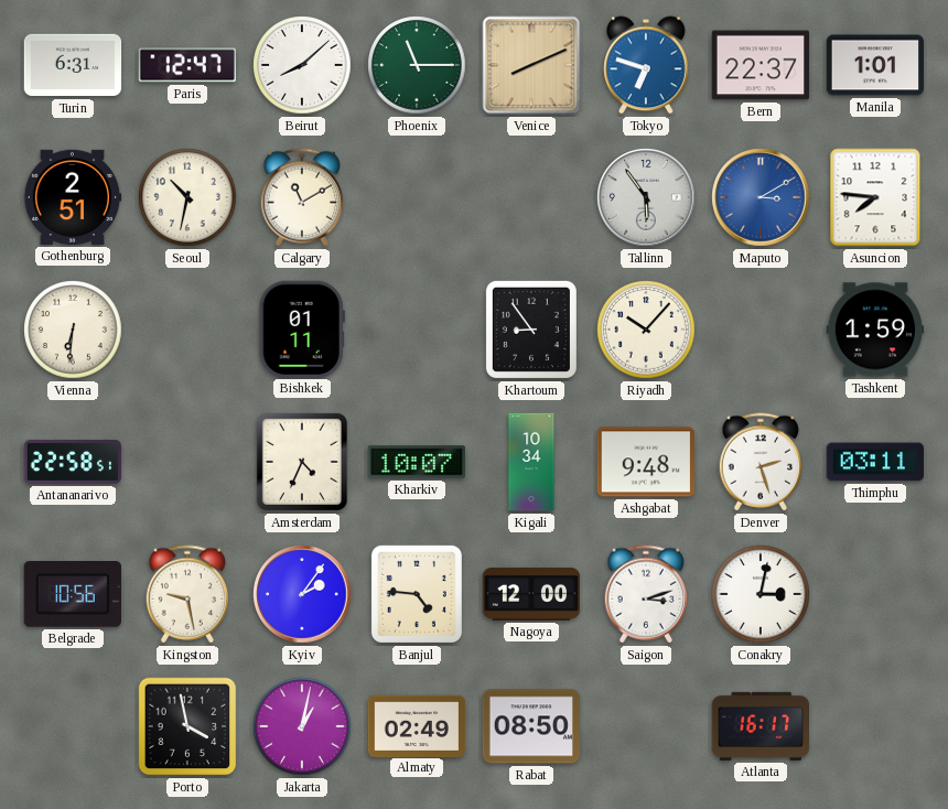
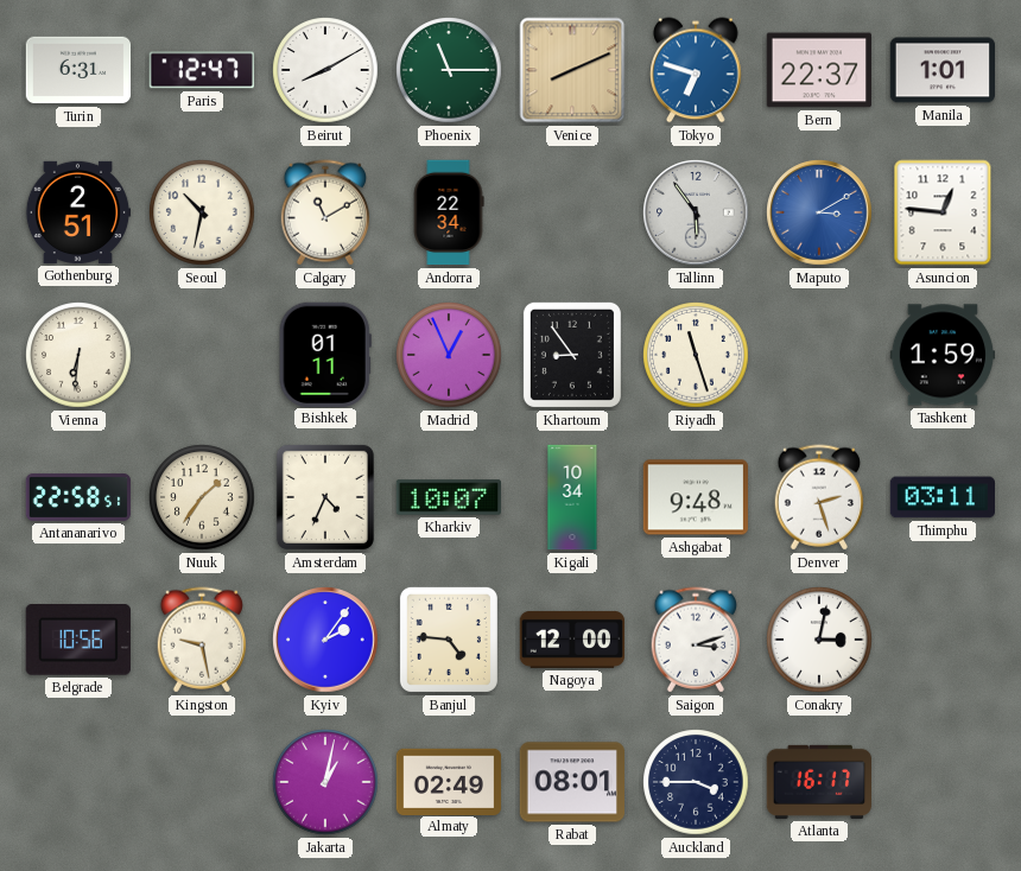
Beirut: 8:08 -> 8:10 (325, 70)
Andorra: none -> 22:34 (449, 212)
Asuncion: 7:46 -> 12:46 (943, 212)
Madrid: none -> 12:56 (449, 355)
Riyadh: 10:07 -> 11:27 (696, 355)
Nuuk: none -> 1:36 (202, 497)
Porto: 3:58 -> none (187, 726)
Rabat: 08:50 -> 08:01 (572, 782)
Auckland: none -> 3:45 (696, 782)
